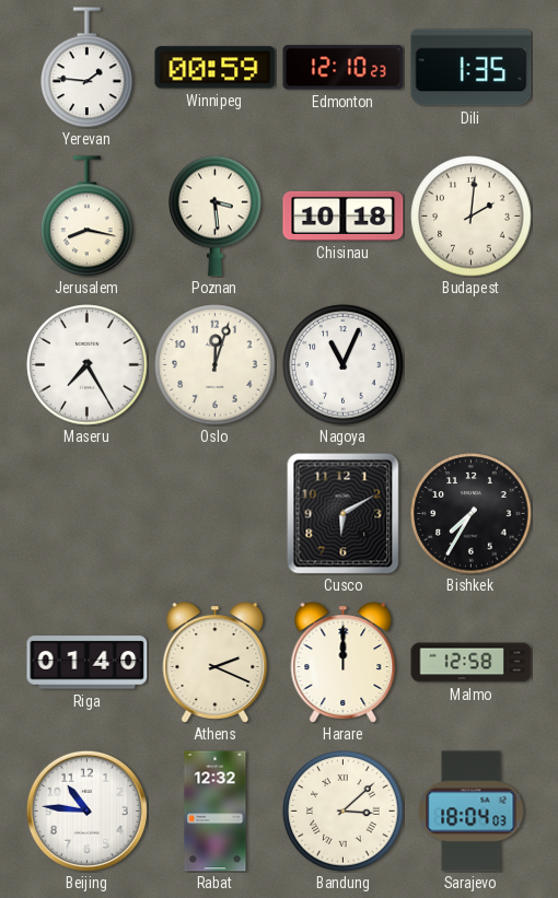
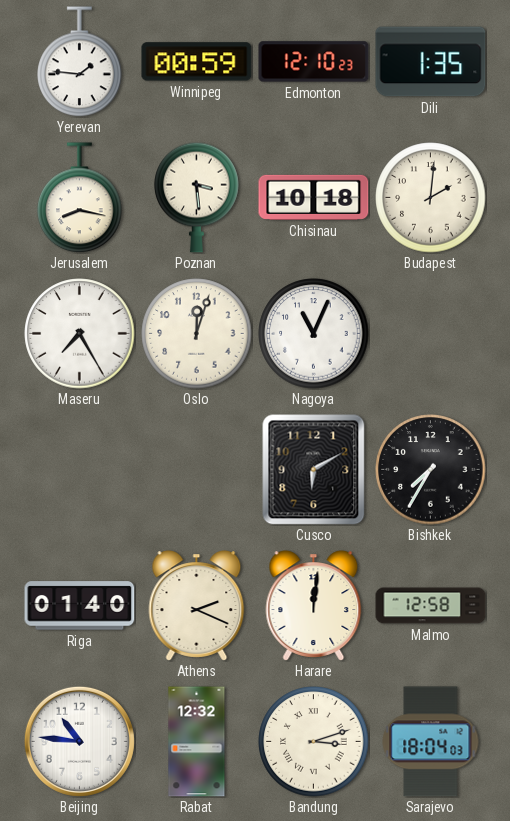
Harare: 12:00 -> 12:01 (314, 606)
Bandung: 3:08 -> 3:12 (314, 742)
